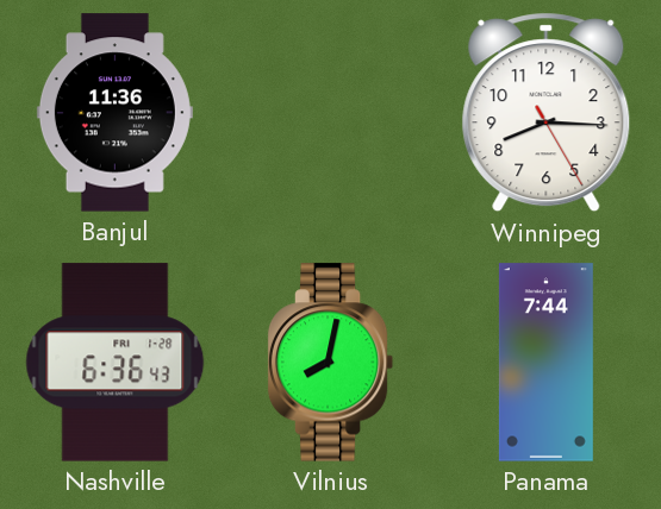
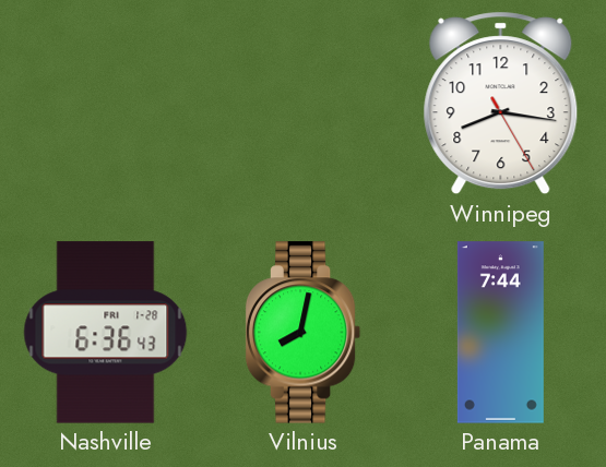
Banjul: 11:36 -> none (114, 113)
Winnipeg: 8:15 -> 8:16 (501, 104)
